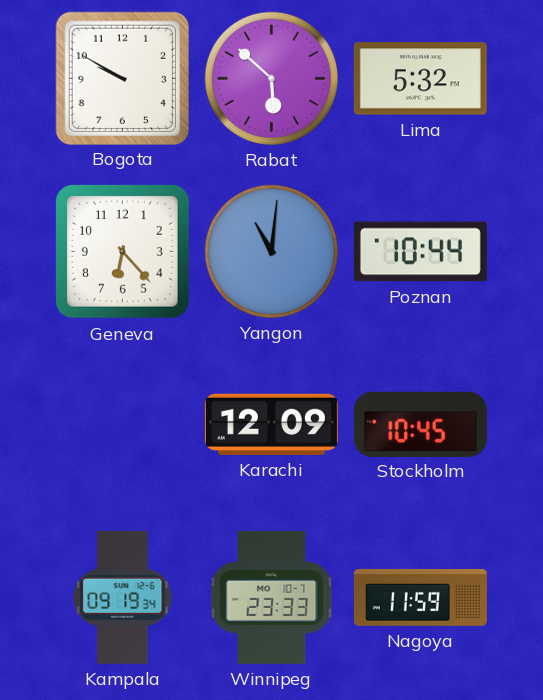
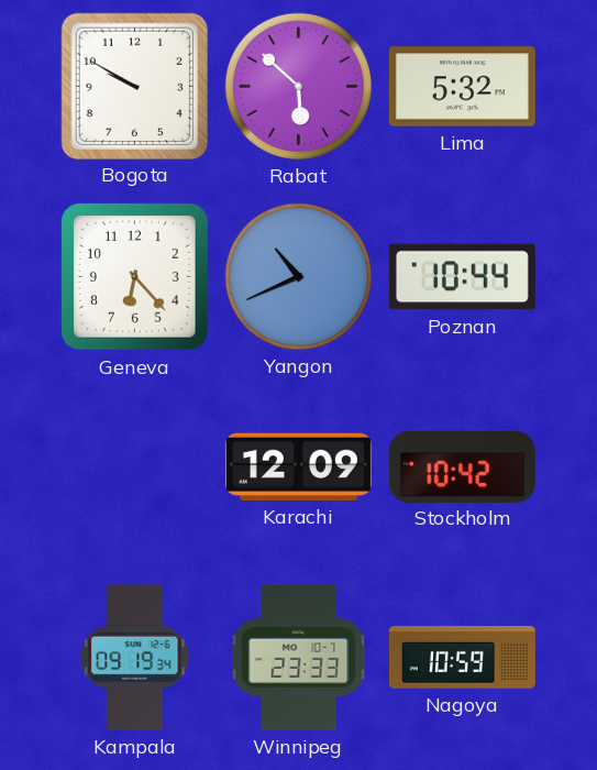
Yangon: 11:01 -> 10:41 (298, 276)
Stockholm: 10:45 -> 10:42 (462, 466)
Nagoya: 11:59 -> 10:59 (462, 657)
